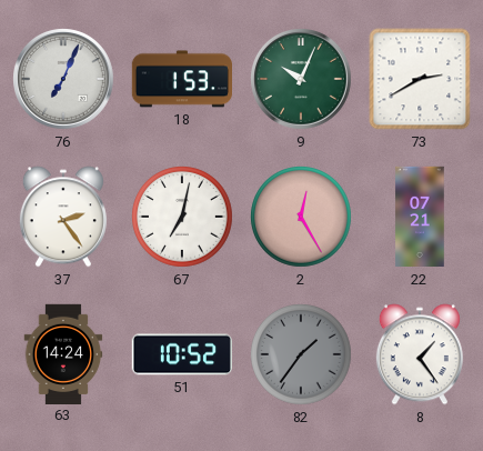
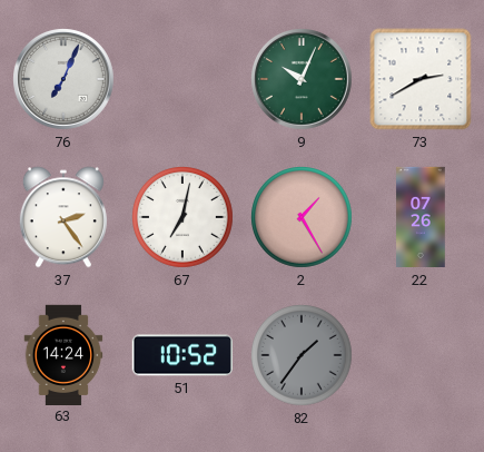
18: 1:53 -> none (181, 79)
2: 12:25 -> 1:25 (303, 218)
22: 07:21 -> 07:26 (421, 217)
8: 1:24 -> none (420, 354)
